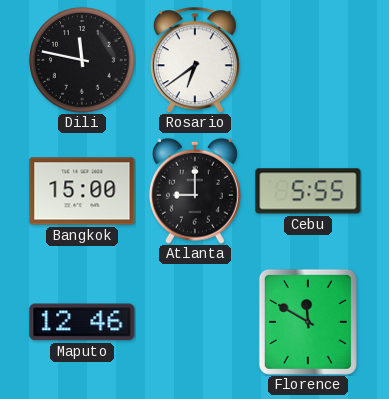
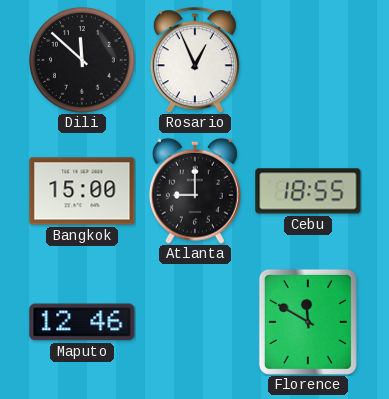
Dili: 11:47 -> 11:52 (82, 60)
Rosario: 6:39 -> 12:56 (195, 60)
Cebu: 5:55 -> 18:55 (308, 191)
